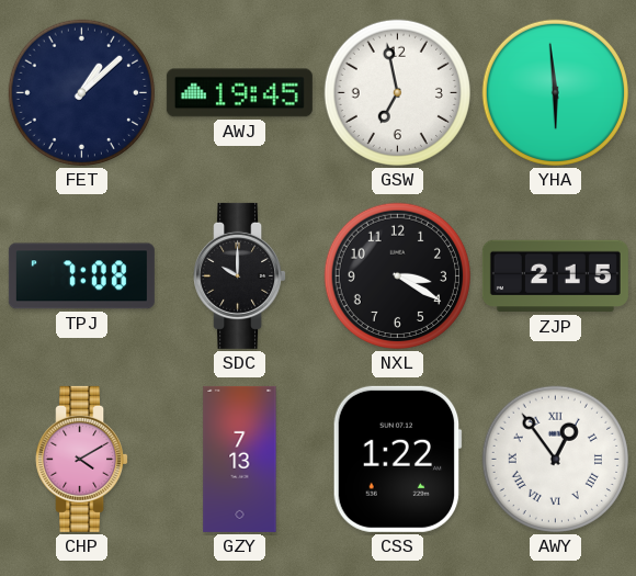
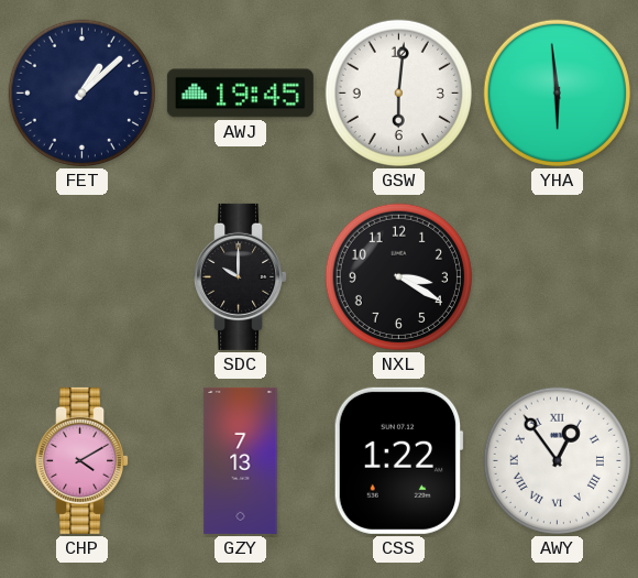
GSW: 6:58 -> 6:01 (398, 92)
TPJ: 7:08 -> none (81, 276)
ZJP: 2:15 -> none (555, 276)
